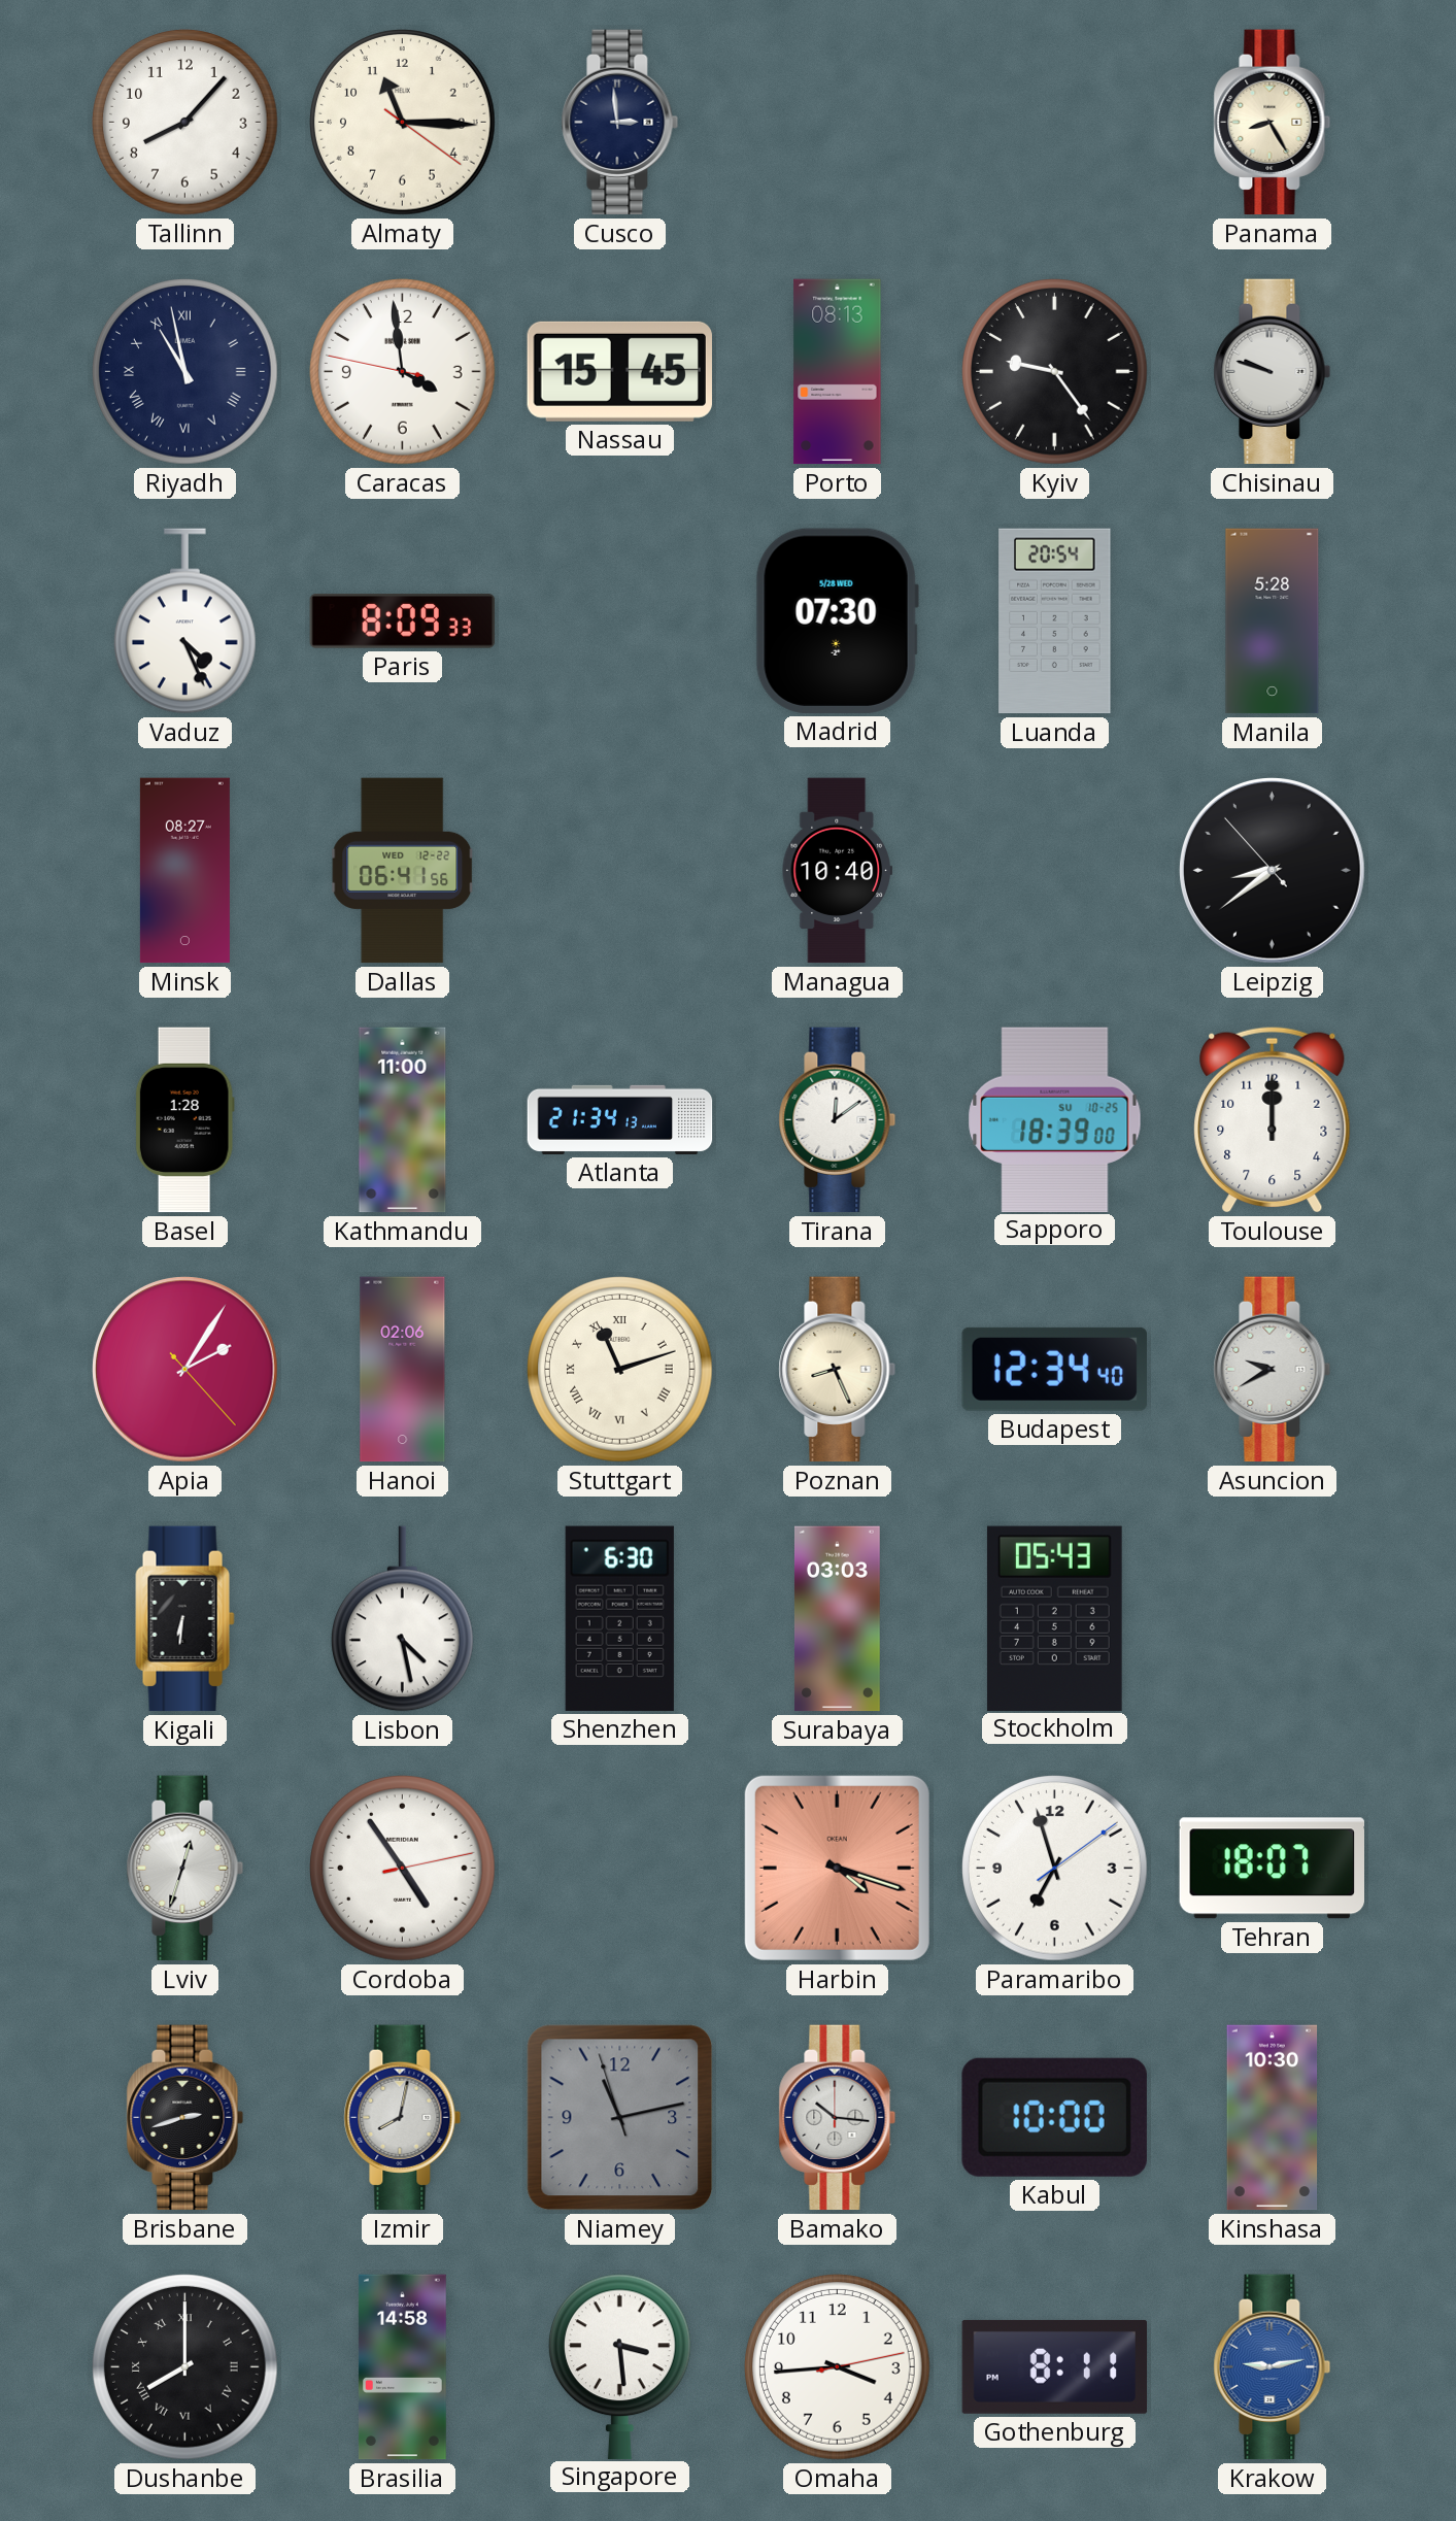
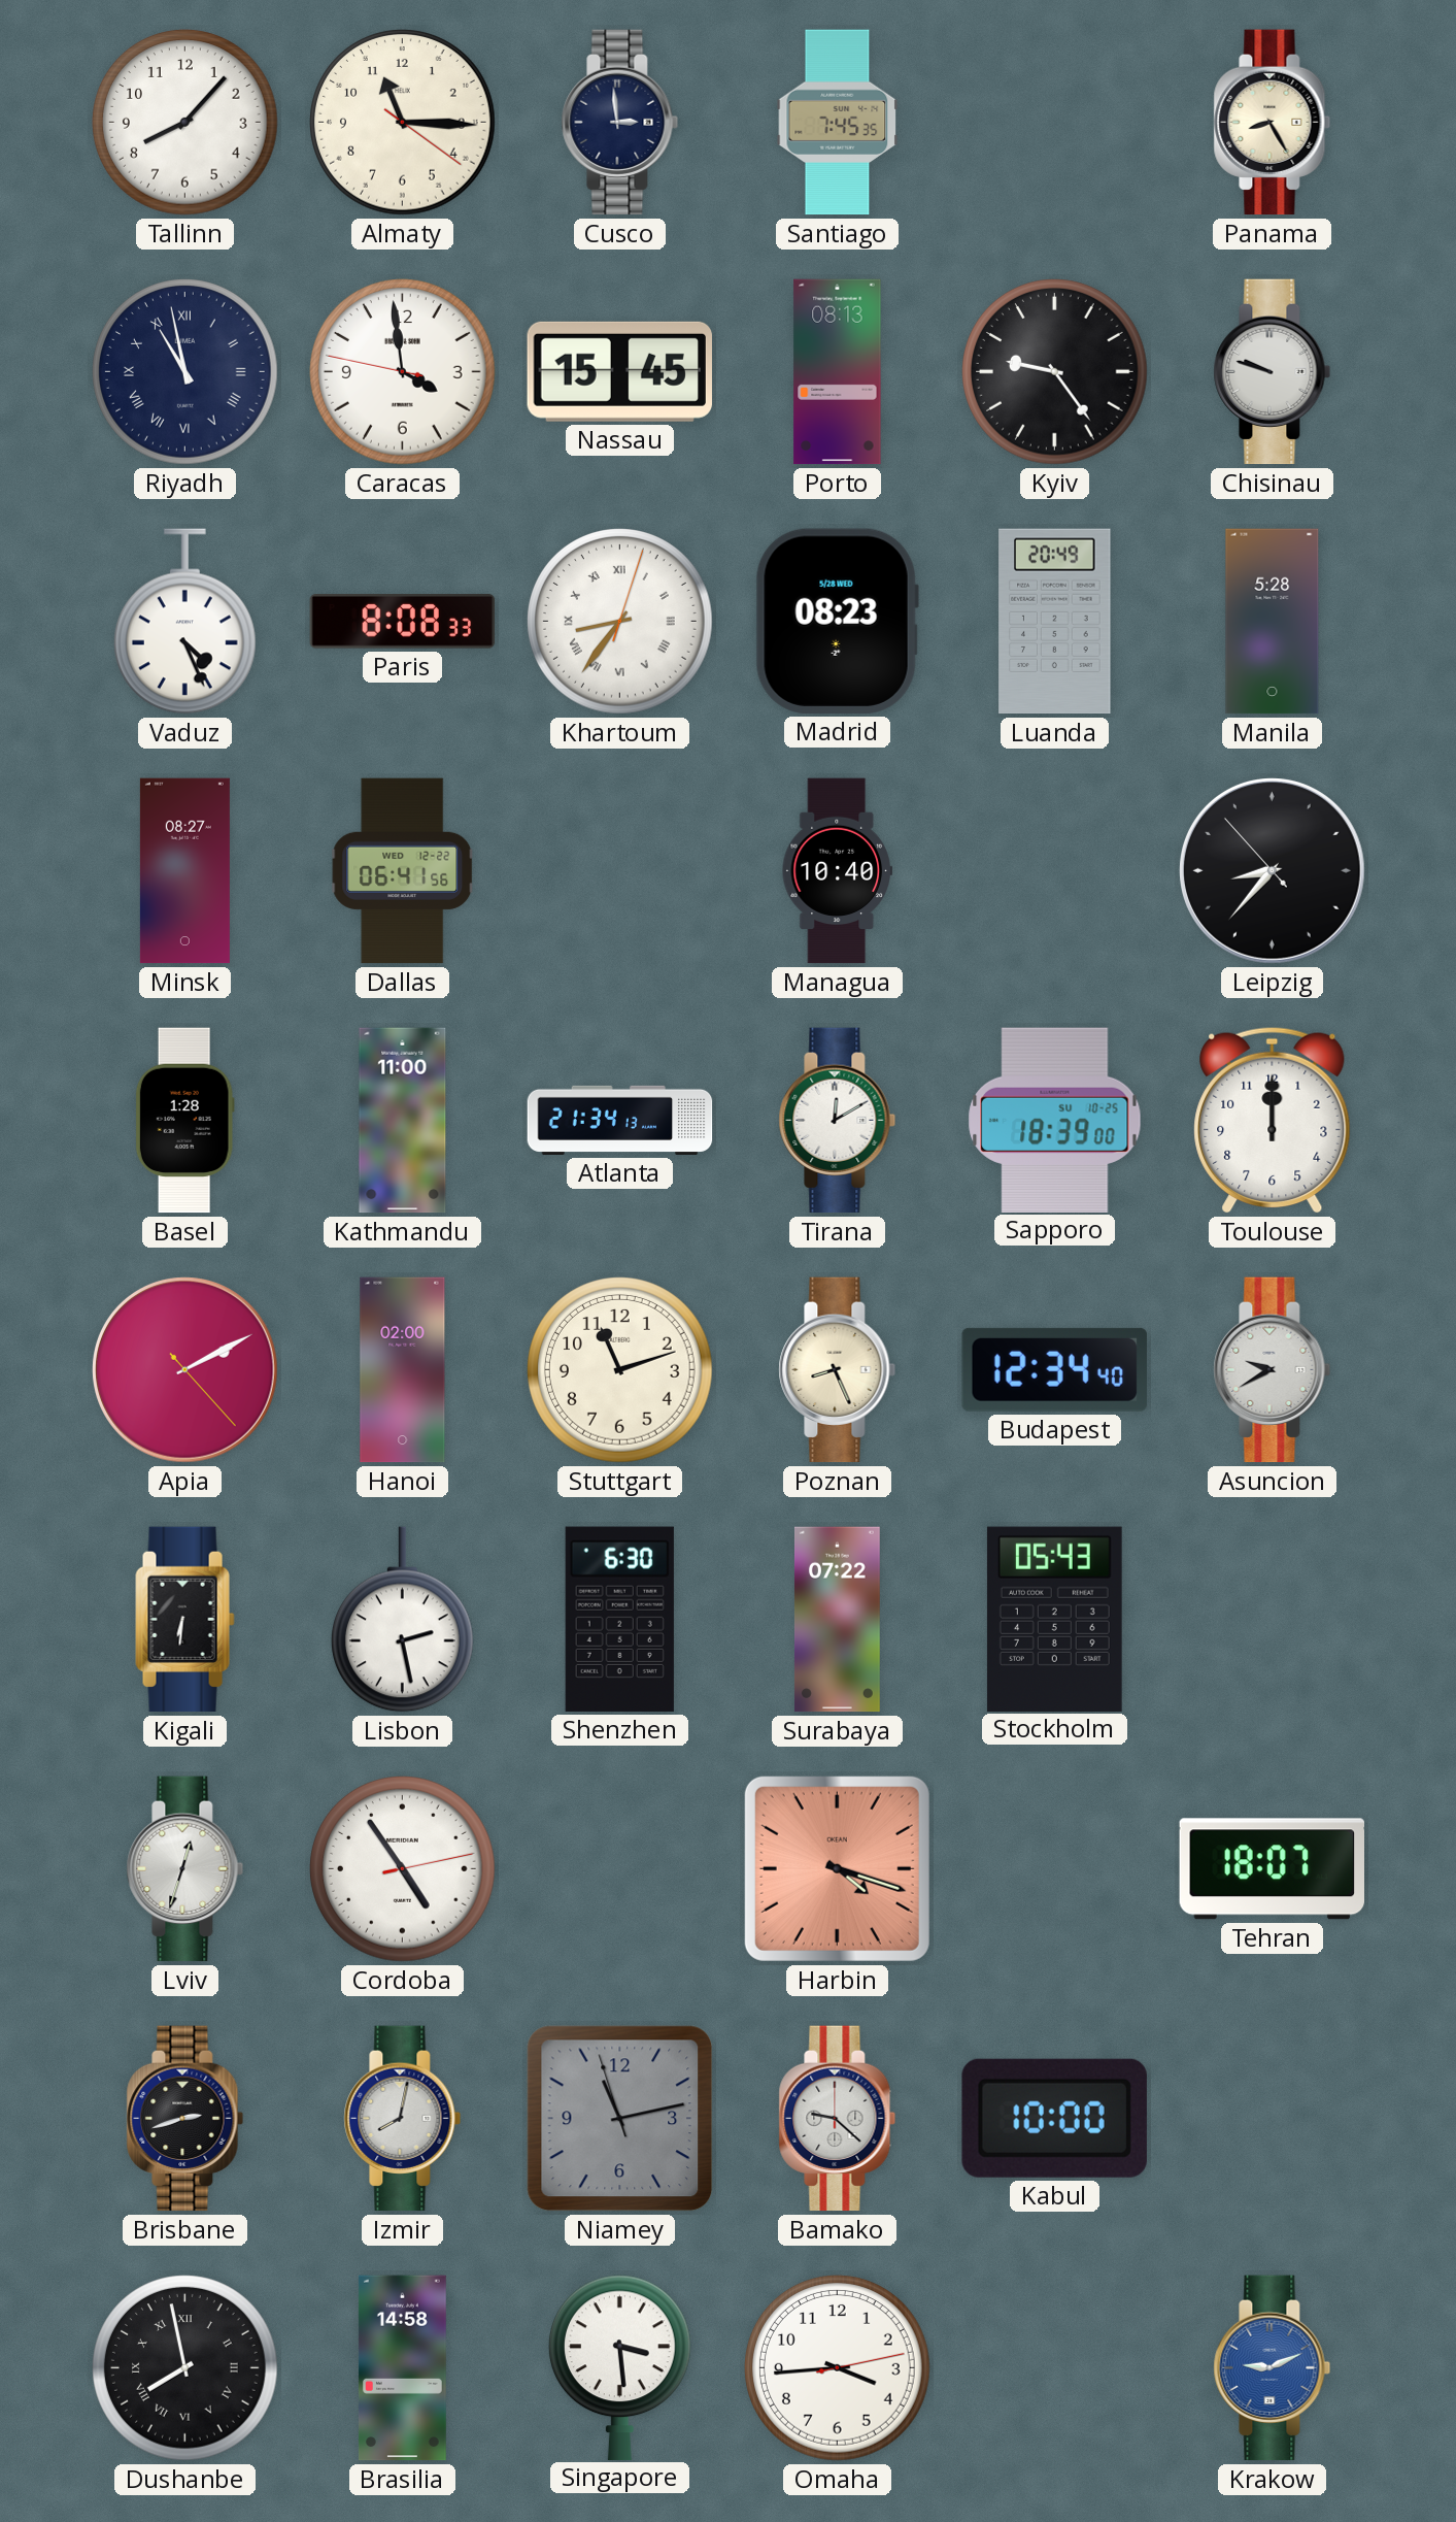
Santiago: none -> 7:45 (838, 123)
Paris: 8:09 -> 8:08 (403, 622)
Khartoum: none -> 8:36 (620, 622)
Madrid: 07:30 -> 08:23 (837, 621)
Luanda: 20:54 -> 20:49 (1055, 622)
Leipzig: 8:38 -> 8:36 (1273, 871)
Tirana: 12:09 -> 12:10 (838, 1121)
Apia: 2:05 -> 2:10 (185, 1370)
Hanoi: 02:06 -> 02:00 (403, 1370)
Stuttgart numerals: Roman -> Arabic (620, 1370)
Lisbon: 4:28 -> 2:28 (402, 1620)
Surabaya: 03:03 -> 07:22 (837, 1620)
Paramaribo: 6:57 -> none (1055, 1869)
Bamako: 10:16 -> 9:22 (838, 2119)
Kinshasa: 10:30 -> none (1273, 2118)
Dushanbe: 8:00 -> 7:58 (185, 2368)
Gothenburg: 8:11 -> none (1055, 2366)
Krakow: 9:13 -> 9:11 (1273, 2368)
